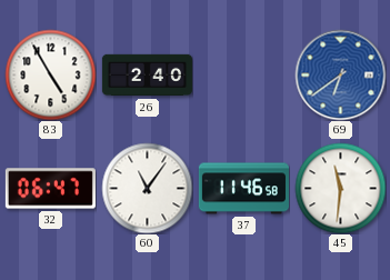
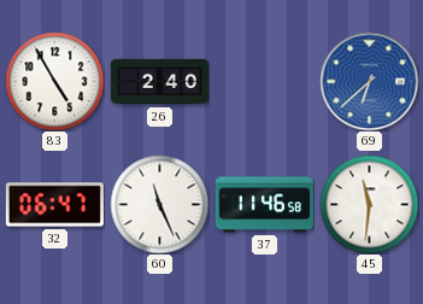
69: 6:39 -> 6:38 (369, 81)
60: 11:06 -> 11:26 (159, 204)
